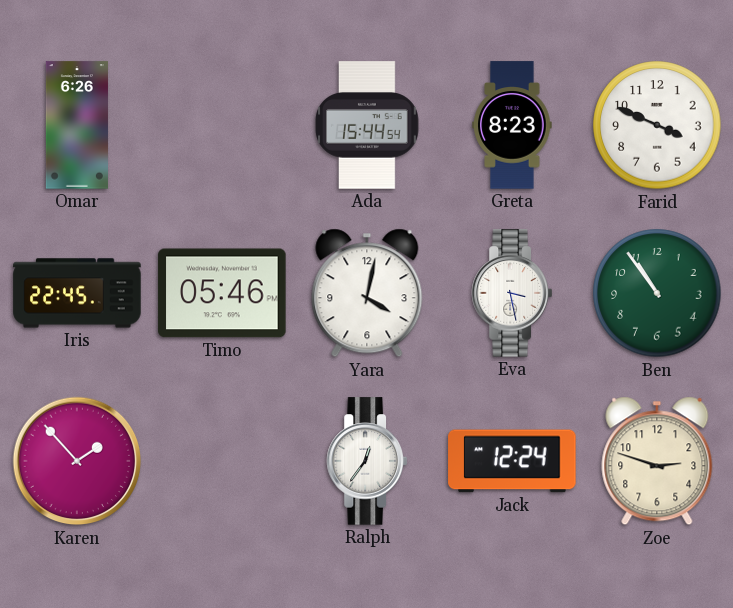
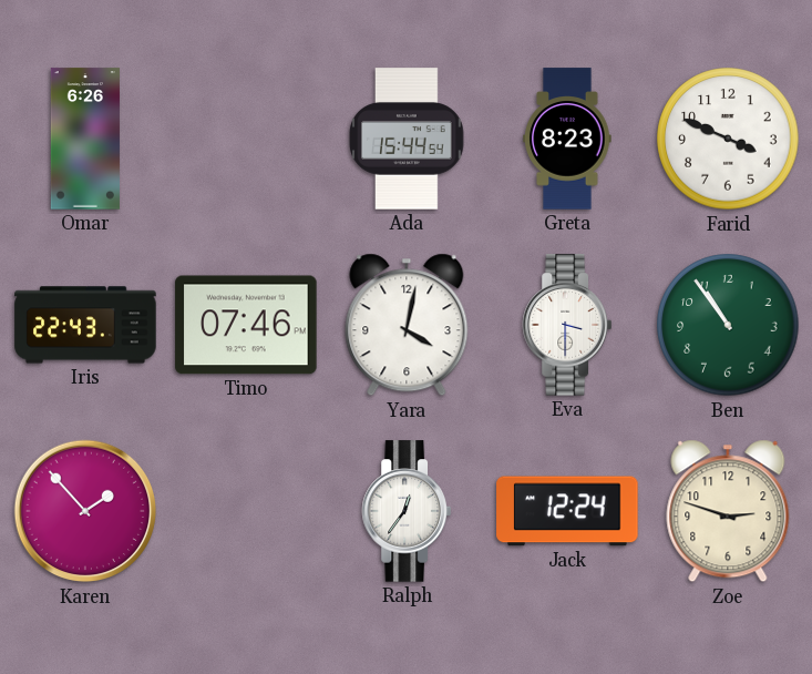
Iris: 22:45 -> 22:43 (85, 325)
Timo: 05:46 -> 07:46 (246, 325)
Eva: 3:28 -> 3:30 (566, 325)
